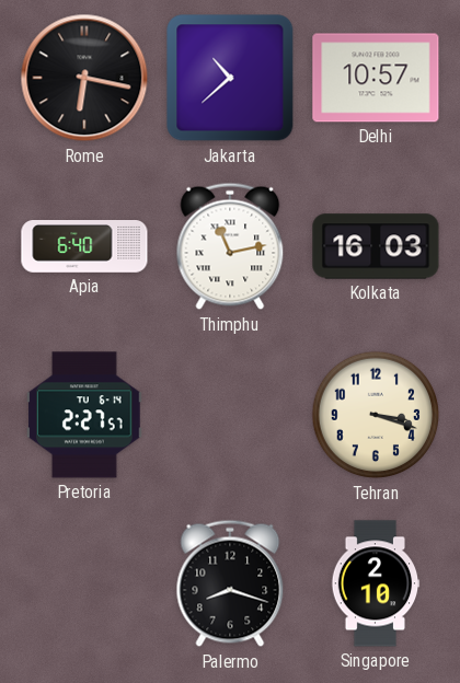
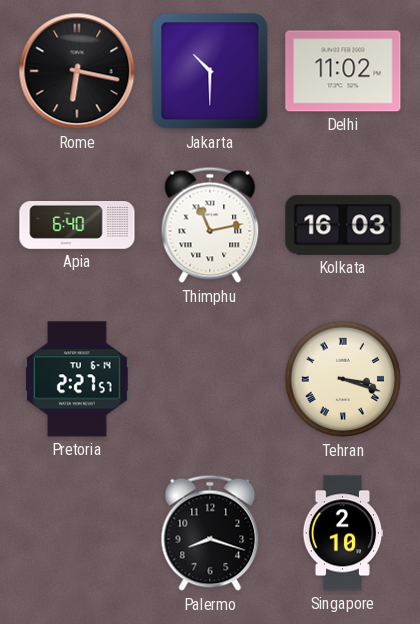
Jakarta: 10:38 -> 10:30 (210, 71)
Delhi: 10:57 -> 11:02 (343, 71)
Tehran numerals: Arabic -> Roman (343, 379)
